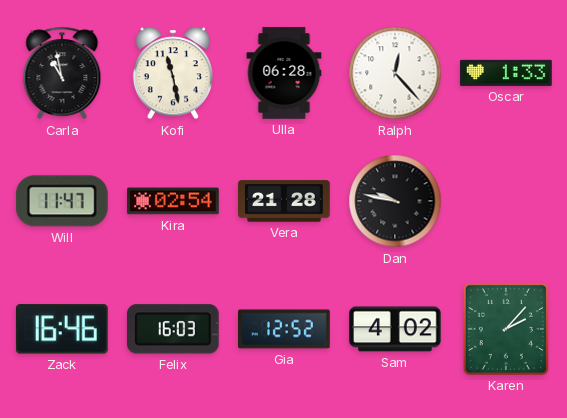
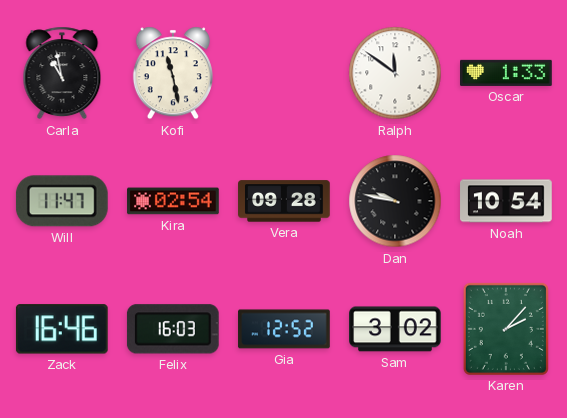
Ulla: 06:28 -> none (284, 73)
Ralph: 12:23 -> 11:51 (395, 73)
Vera: 21:28 -> 09:28 (284, 201)
Noah: none -> 10:54 (506, 201)
Sam: 4:02 -> 3:02 (395, 329)
